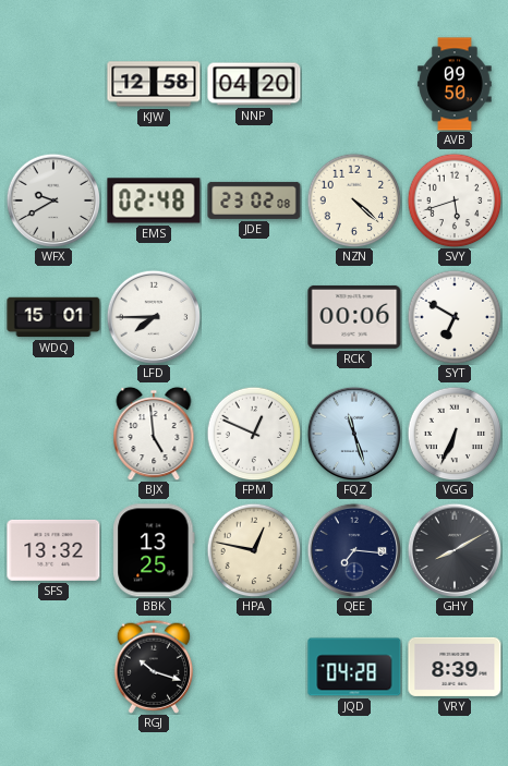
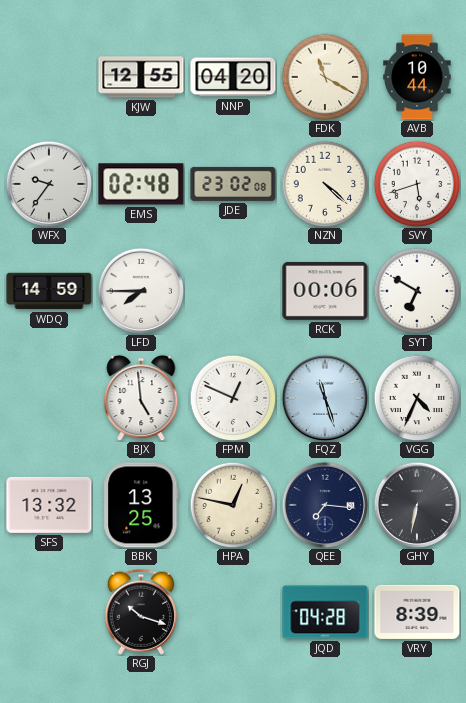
KJW: 12:58 -> 12:55 (141, 77)
FDK: none -> 11:20 (325, 77)
AVB: 09:50 -> 10:44 (417, 77)
WFX: 9:40 -> 9:36 (49, 184)
WDQ: 15:01 -> 14:59 (49, 291)
VGG: 6:34 -> 4:34 (417, 398)
GHY: 8:10 -> 6:32 (417, 505)
